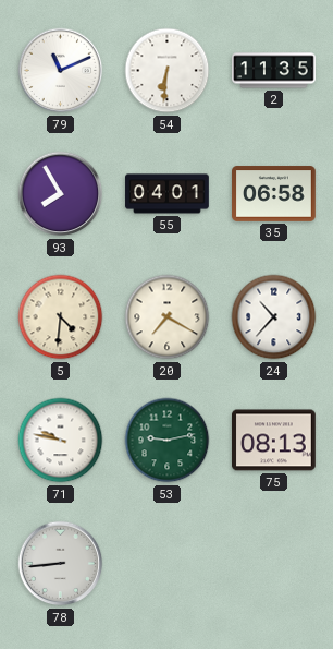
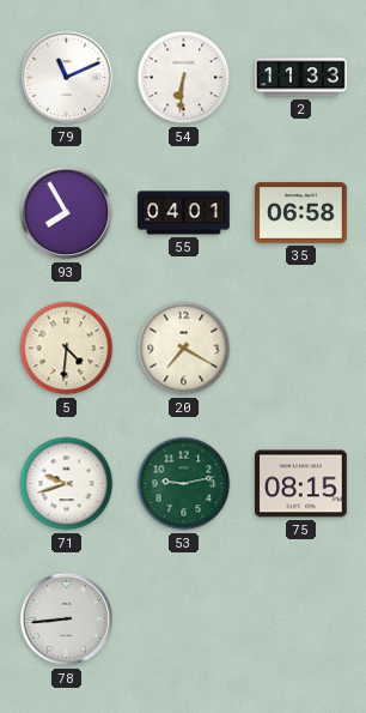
2: 11:35 -> 11:33 (301, 78)
24: 10:37 -> none (274, 317)
71: 9:47 -> 9:42 (67, 484)
75: 08:13 -> 08:15 (301, 484)
